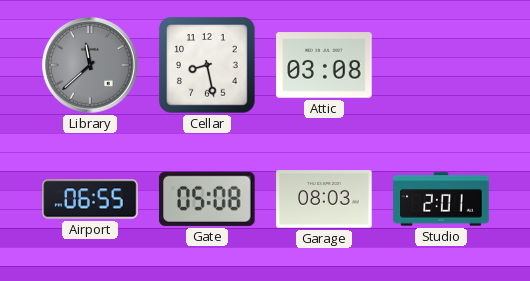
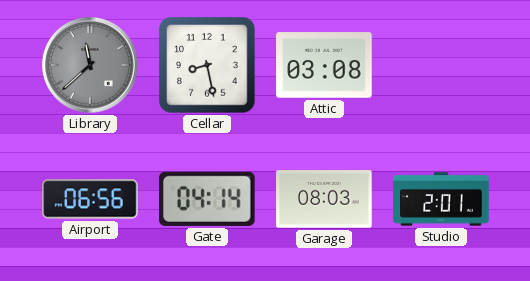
Airport: 06:55 -> 06:56 (90, 199)
Gate: 05:08 -> 04:14 (207, 199)
